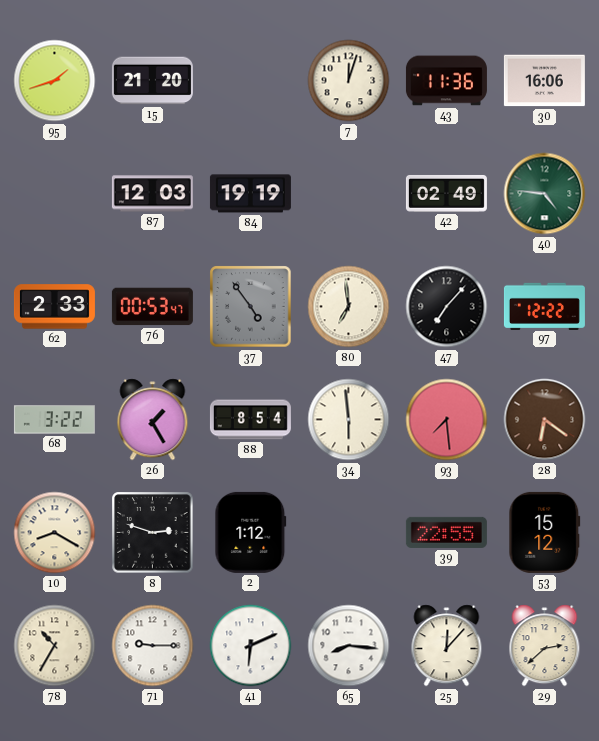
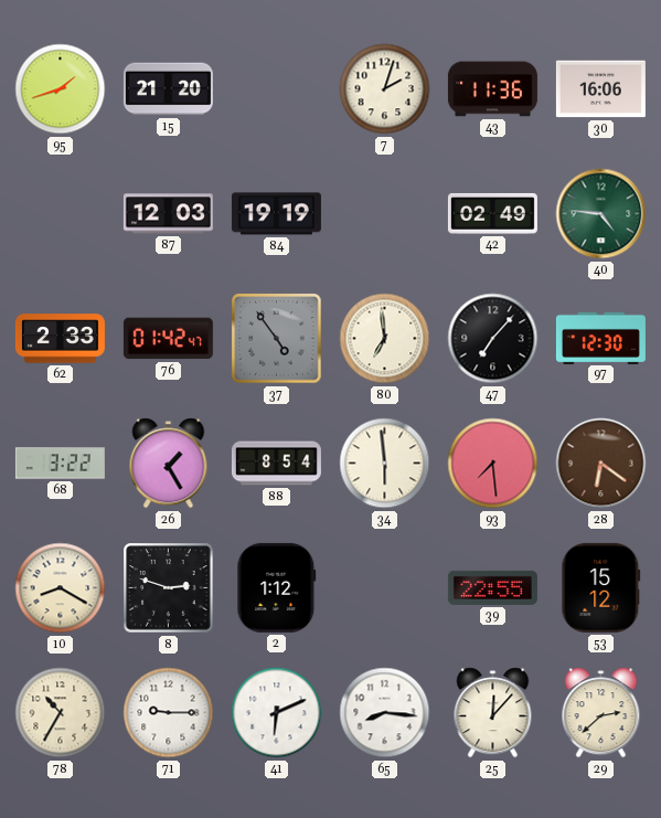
7: 12:03 -> 2:03 (385, 89)
76: 00:53 -> 01:42 (168, 339)
97: 12:22 -> 12:30 (600, 338)
